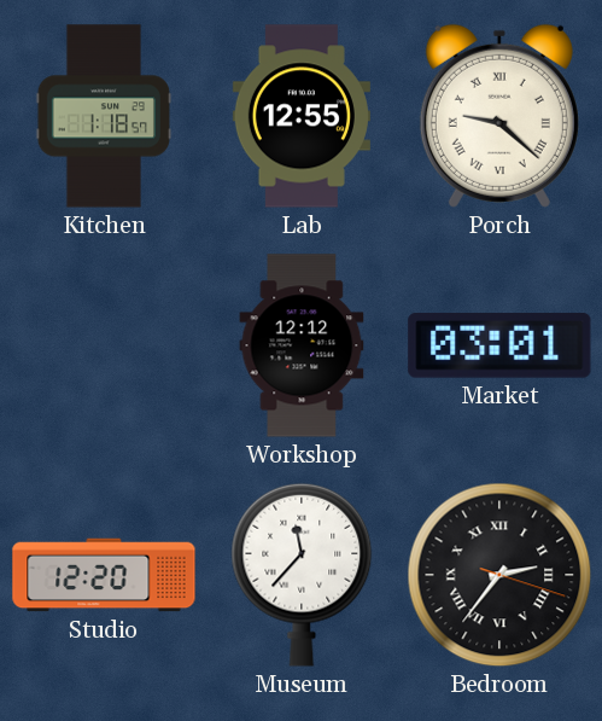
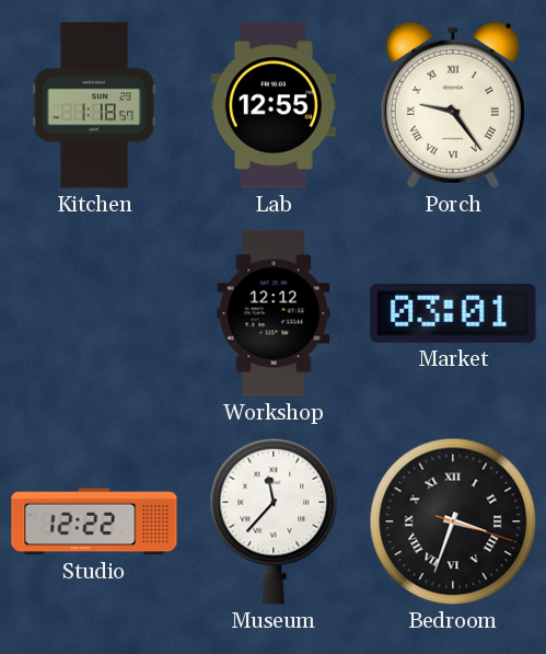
Porch: 9:22 -> 9:24 (453, 105)
Studio: 12:20 -> 12:22 (94, 521)
Bedroom: 2:36 -> 3:33 (453, 521)
